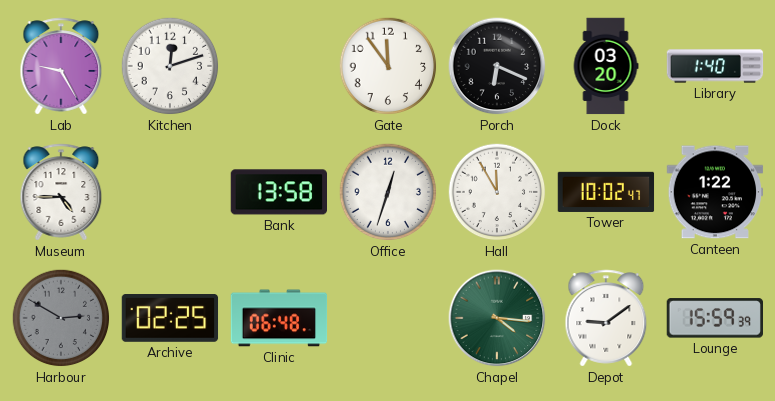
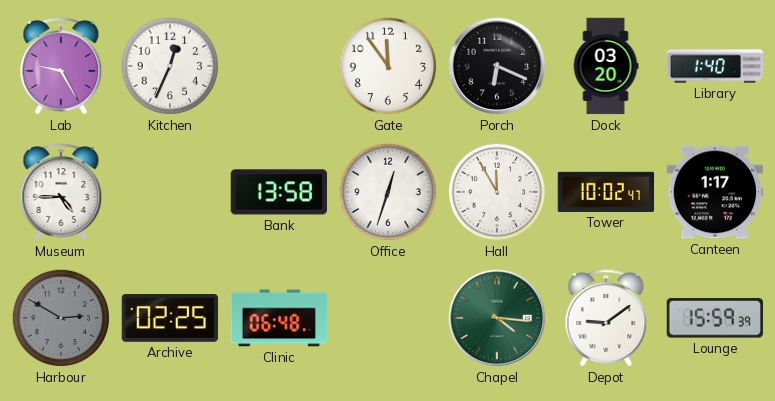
Kitchen: 12:12 -> 12:34 (170, 66)
Canteen: 1:22 -> 1:17 (715, 192)
